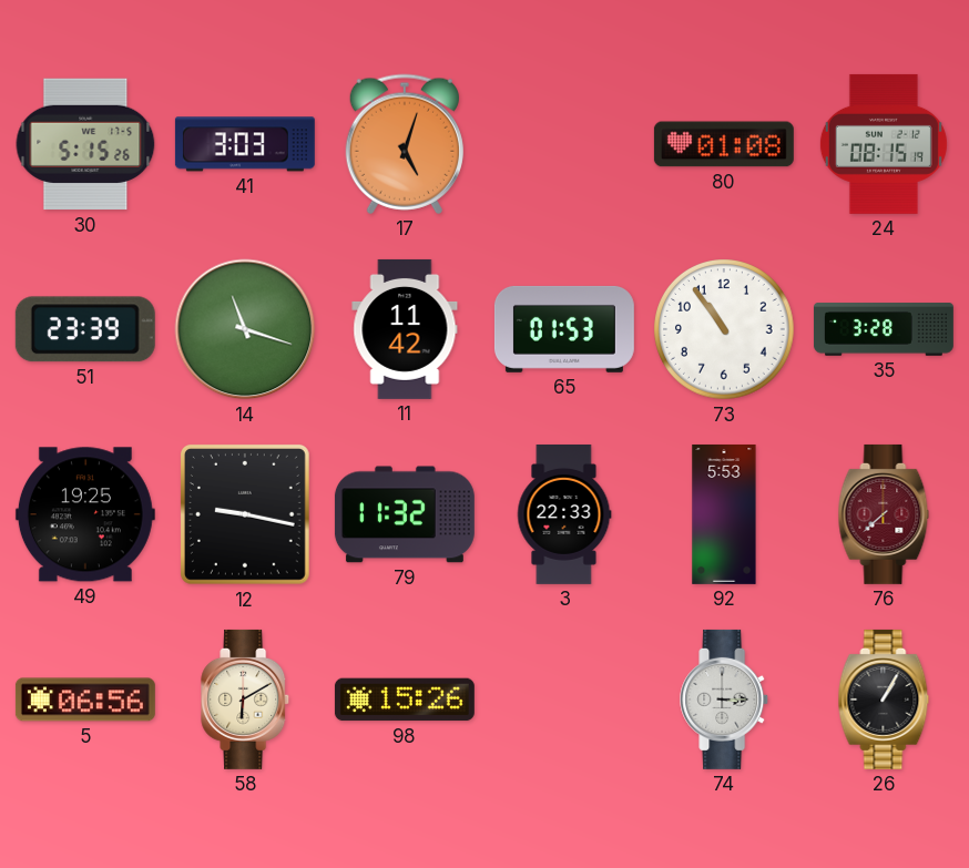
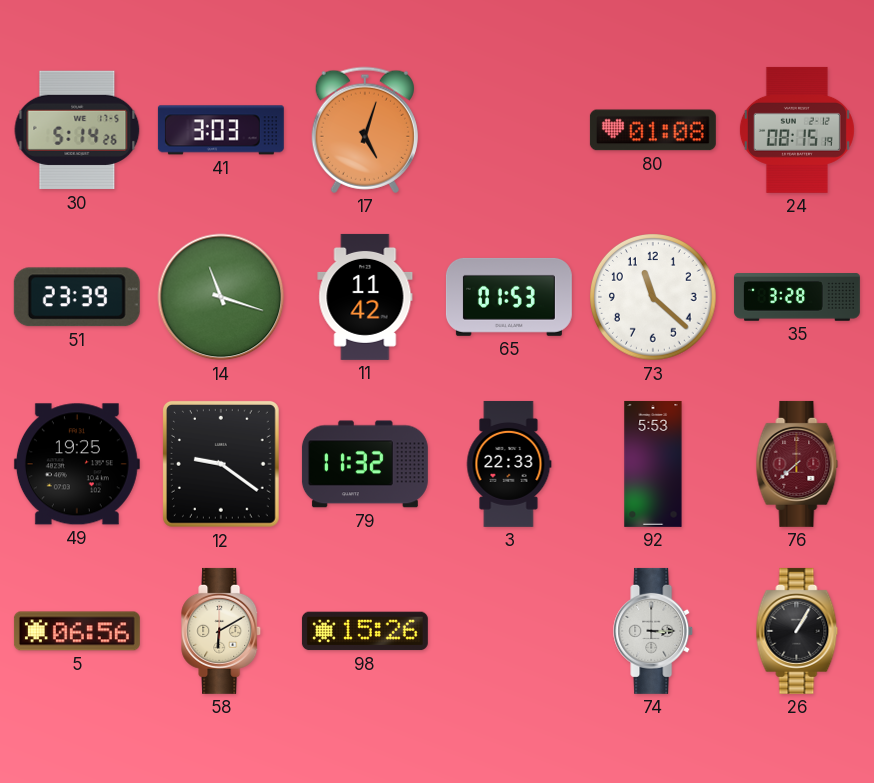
30: 5:15 -> 5:14 (77, 130)
73: 10:54 -> 11:22 (654, 298)
12: 9:17 -> 9:21 (221, 464)
